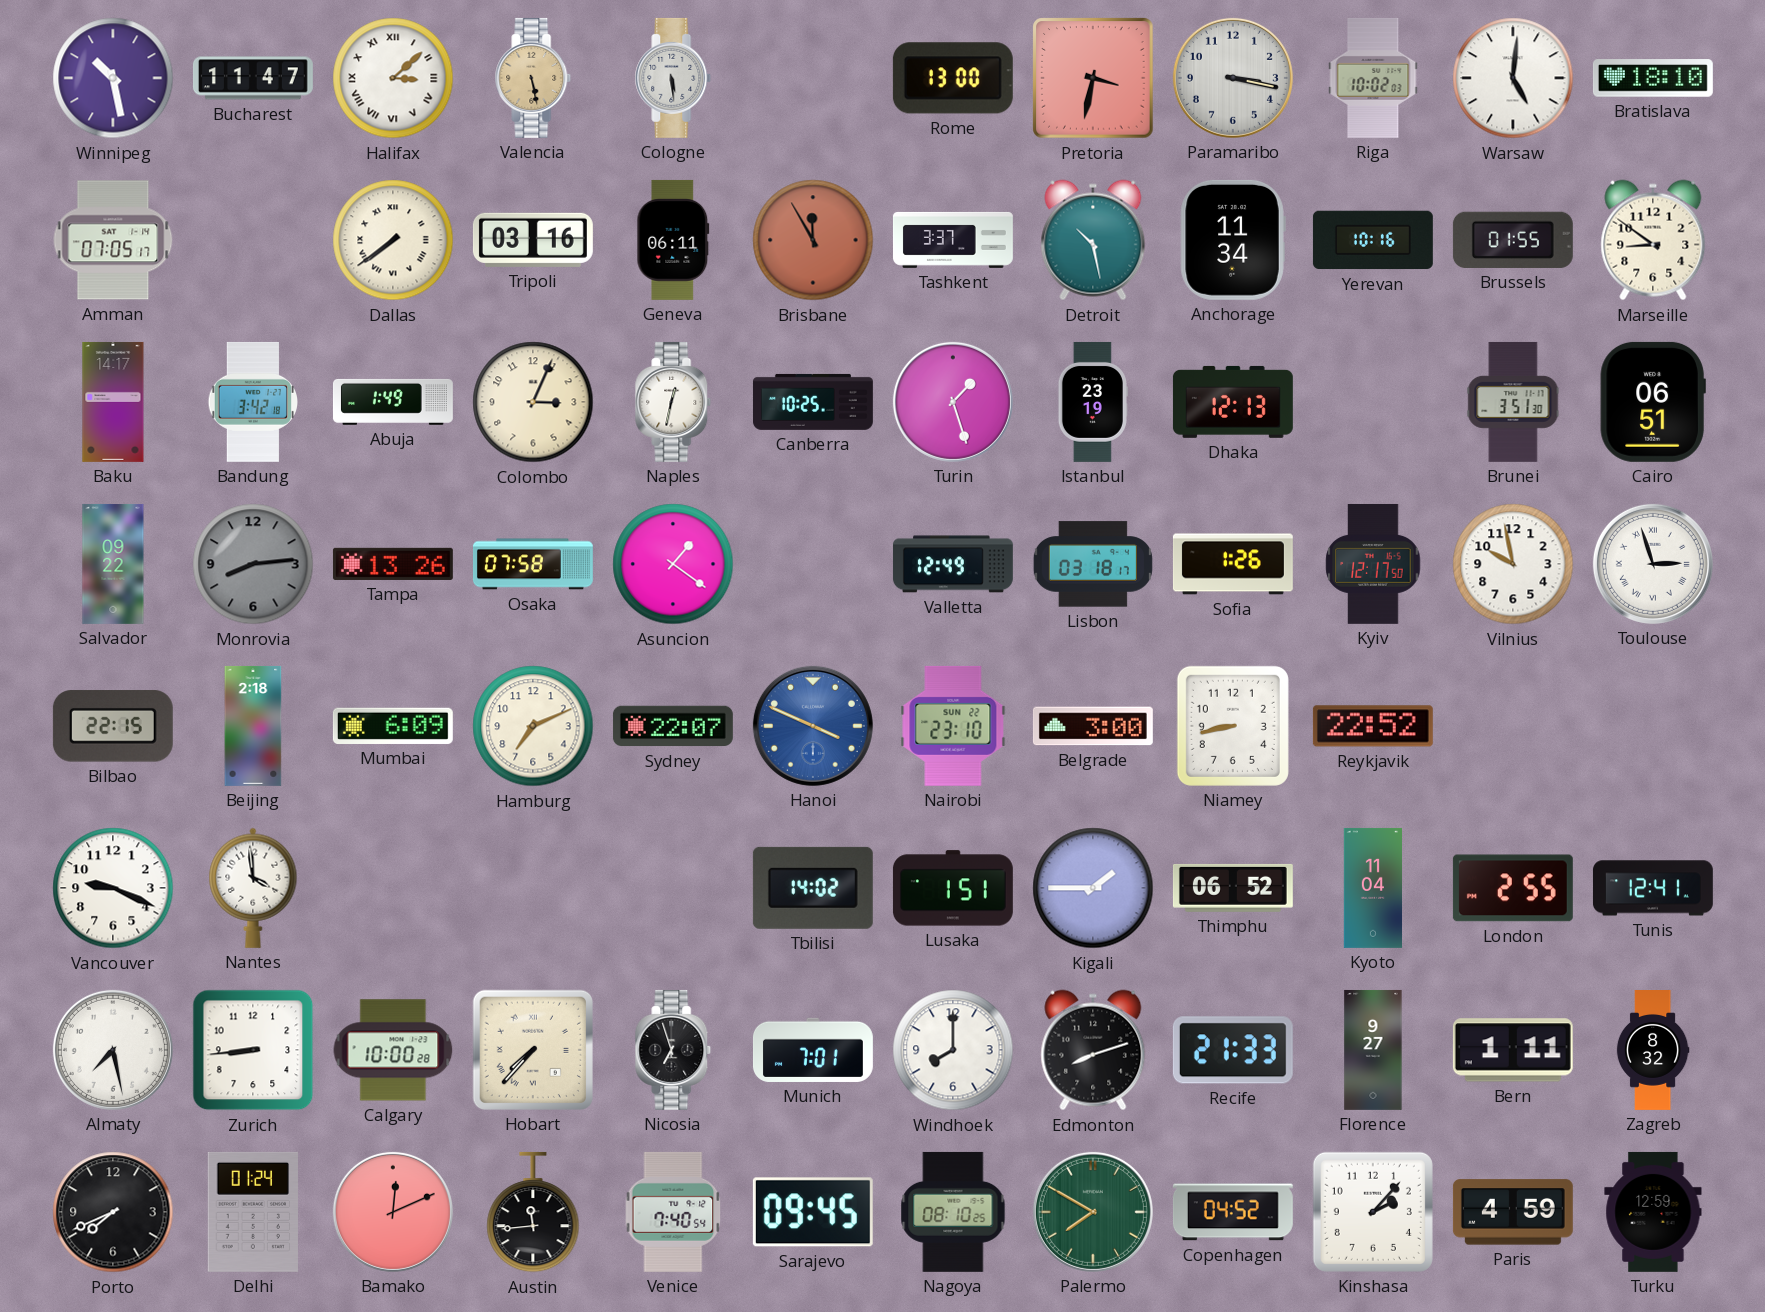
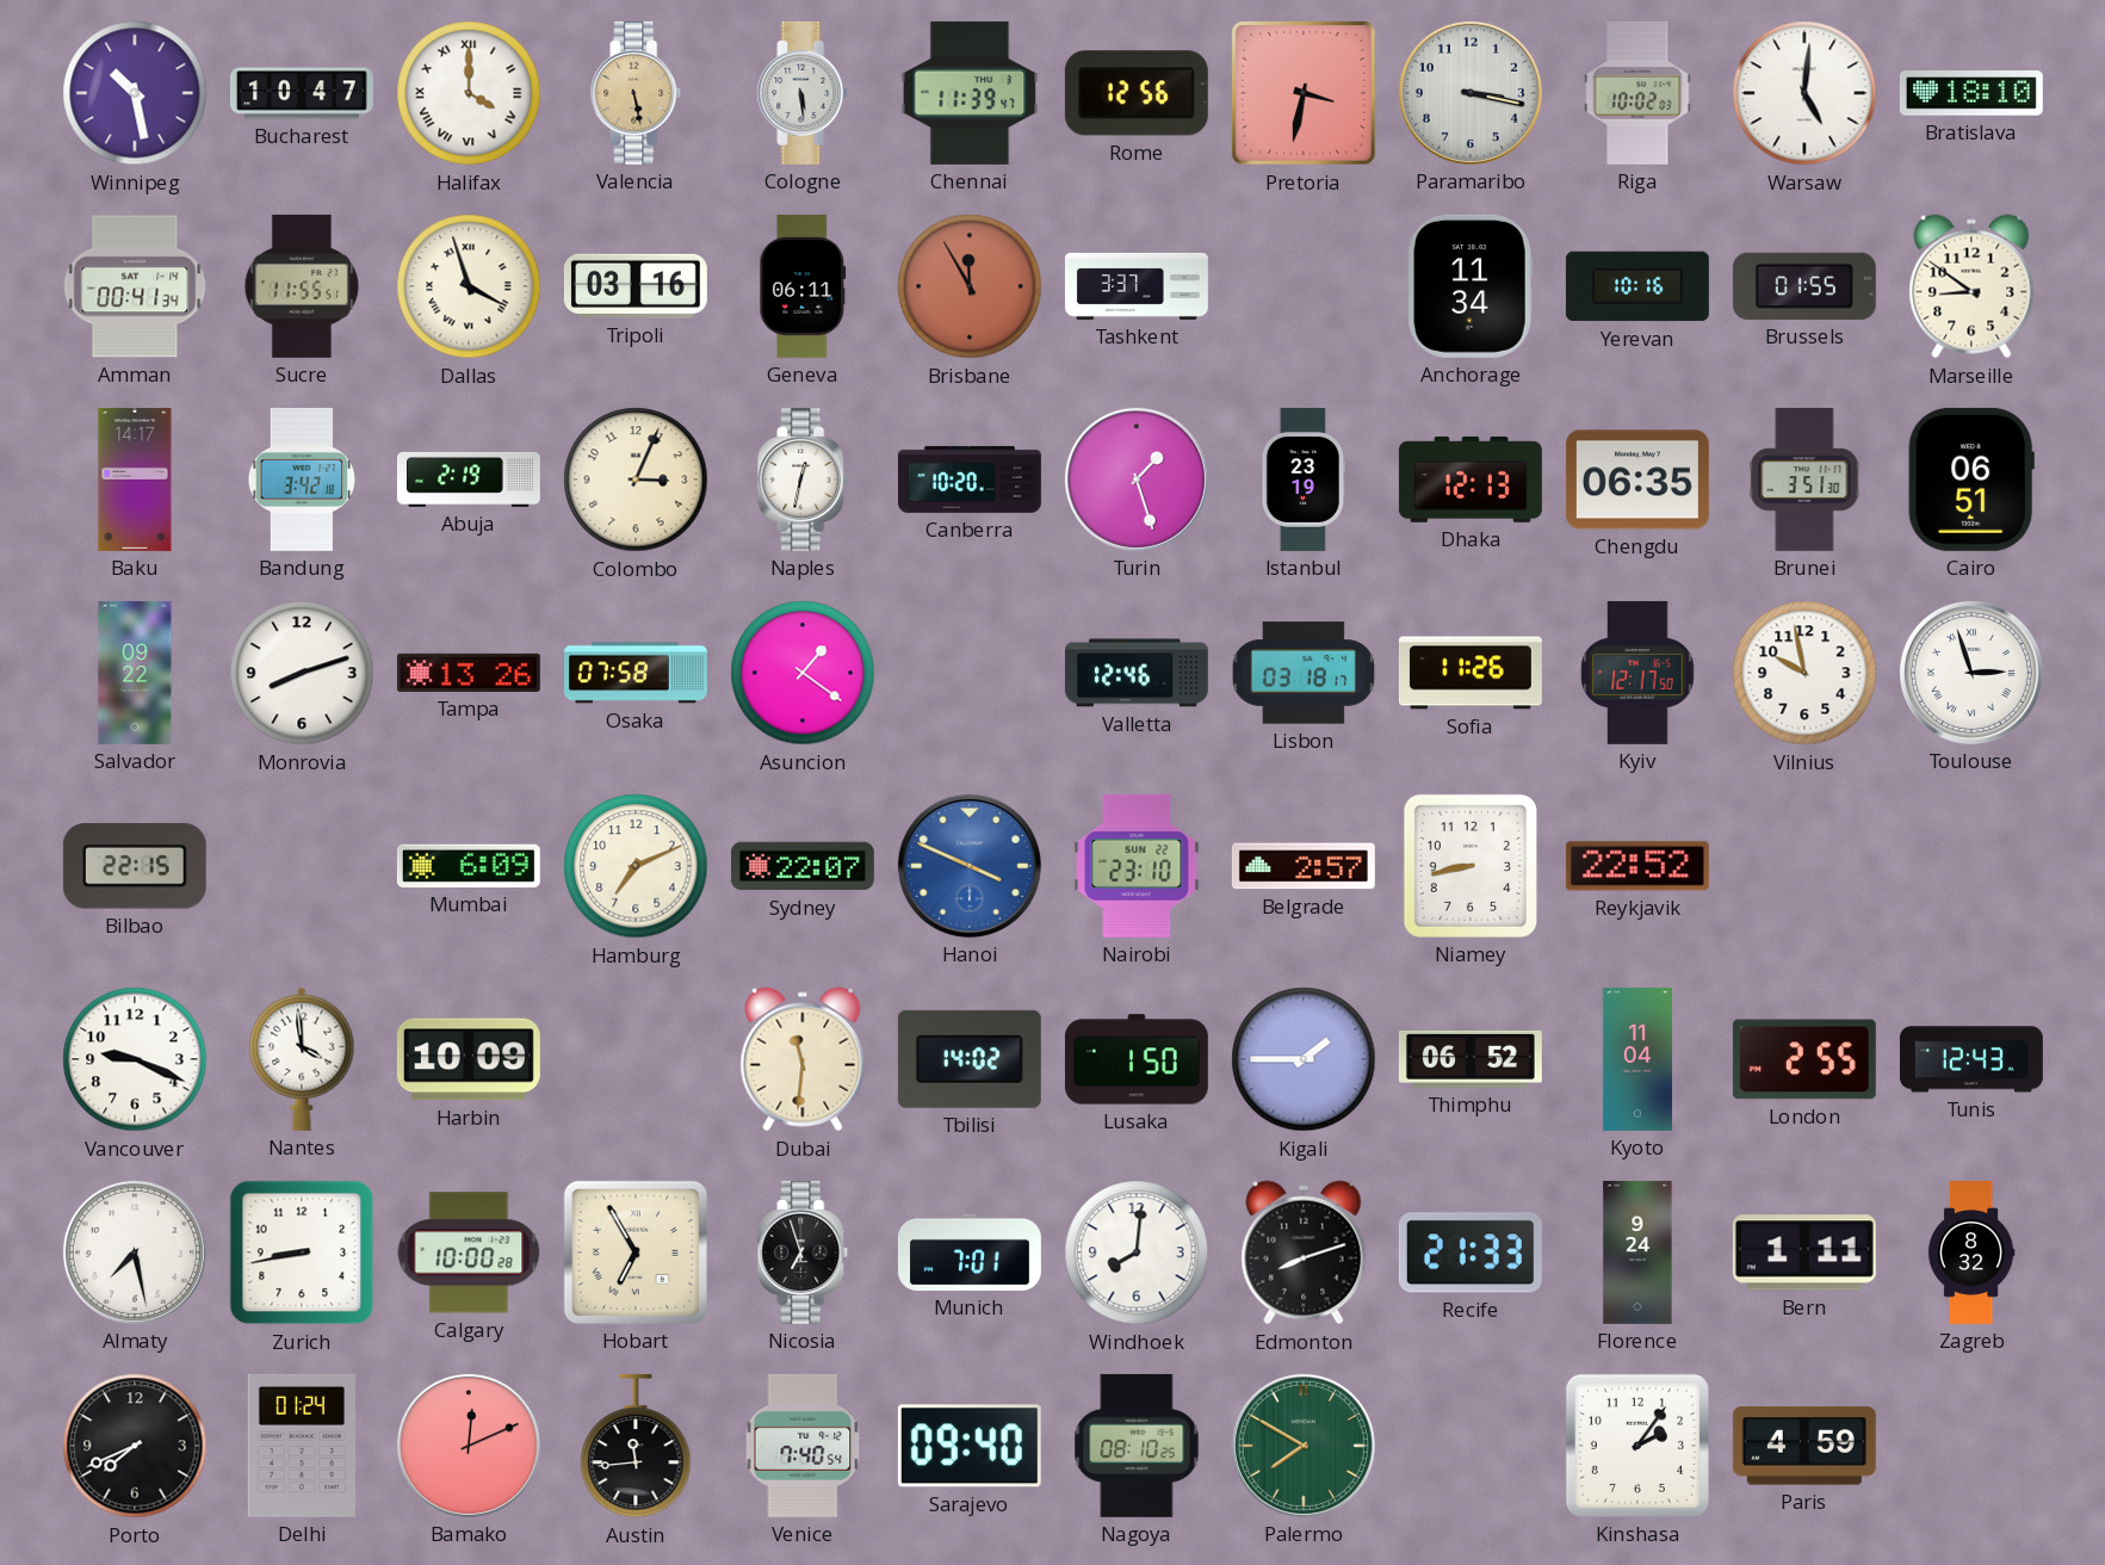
Bucharest: 11:47 -> 10:47 (302, 93)
Halifax: 3:08 -> 4:00 (469, 93)
Chennai: none -> 11:39 (970, 93)
Rome: 13:00 -> 12:56 (1137, 93)
Amman: 07:05 -> 00:41 (135, 286)
Sucre: none -> 11:55 (302, 286)
Dallas: 7:39 -> 3:57 (469, 286)
Detroit: 10:28 -> none (1093, 240)
Abuja: 1:49 -> 2:19 (469, 480)
Canberra: 10:25 -> 10:20 (970, 480)
Chengdu: none -> 06:35 (1637, 480)
Monrovia: 8:14 -> 8:12 (302, 673)
Monrovia dial: grey -> white (302, 673)
Valletta: 12:49 -> 12:46 (1137, 673)
Sofia: 1:26 -> 11:26 (1471, 673)
Beijing: 2:18 -> none (253, 726)
Belgrade: 3:00 -> 2:57 (1304, 866)
Harbin: none -> 10:09 (469, 1059)
Dubai: none -> 11:31 (803, 1059)
Lusaka: 1:51 -> 1:50 (1137, 1059)
Tunis: 12:41 -> 12:43 (1971, 1059)
Zurich: 8:44 -> 8:43 (302, 1252)
Hobart: 7:37 -> 6:55 (636, 1252)
Windhoek: 8:00 -> 8:01 (1137, 1252)
Florence: 9:27 -> 9:24 (1637, 1252)
Sarajevo: 09:45 -> 09:40 (970, 1446)
Copenhagen: 04:52 -> none (1233, 1212)
Kinshasa: 2:07 -> 2:06 (1637, 1446)
Turku: 12:59 -> none (1653, 1212)
